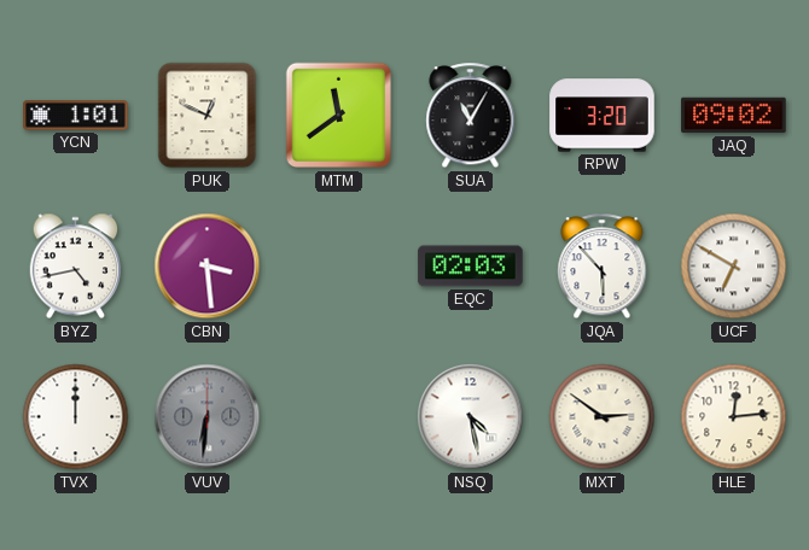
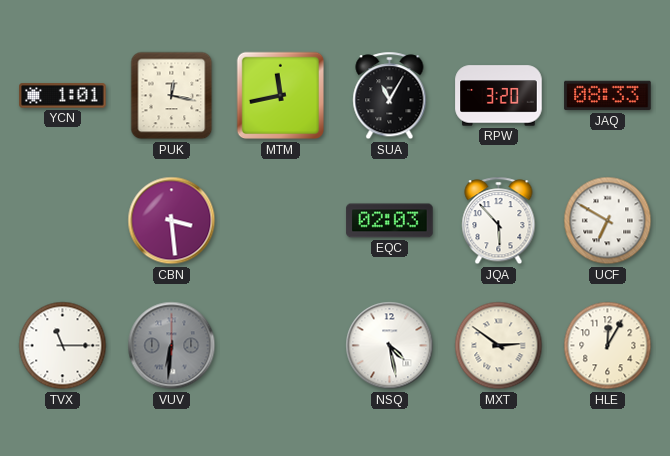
PUK: 12:49 -> 12:17 (172, 96)
MTM: 11:39 -> 11:43 (281, 96)
JAQ: 09:02 -> 08:33 (608, 96)
BYZ: 4:43 -> none (76, 267)
TVX: 12:00 -> 11:15 (63, 346)
HLE: 12:14 -> 12:05 (608, 346)
